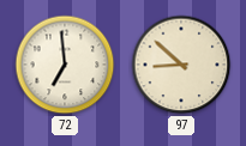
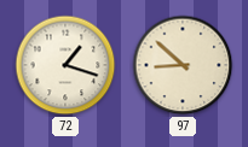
72: 6:59 -> 1:18 (65, 65)
